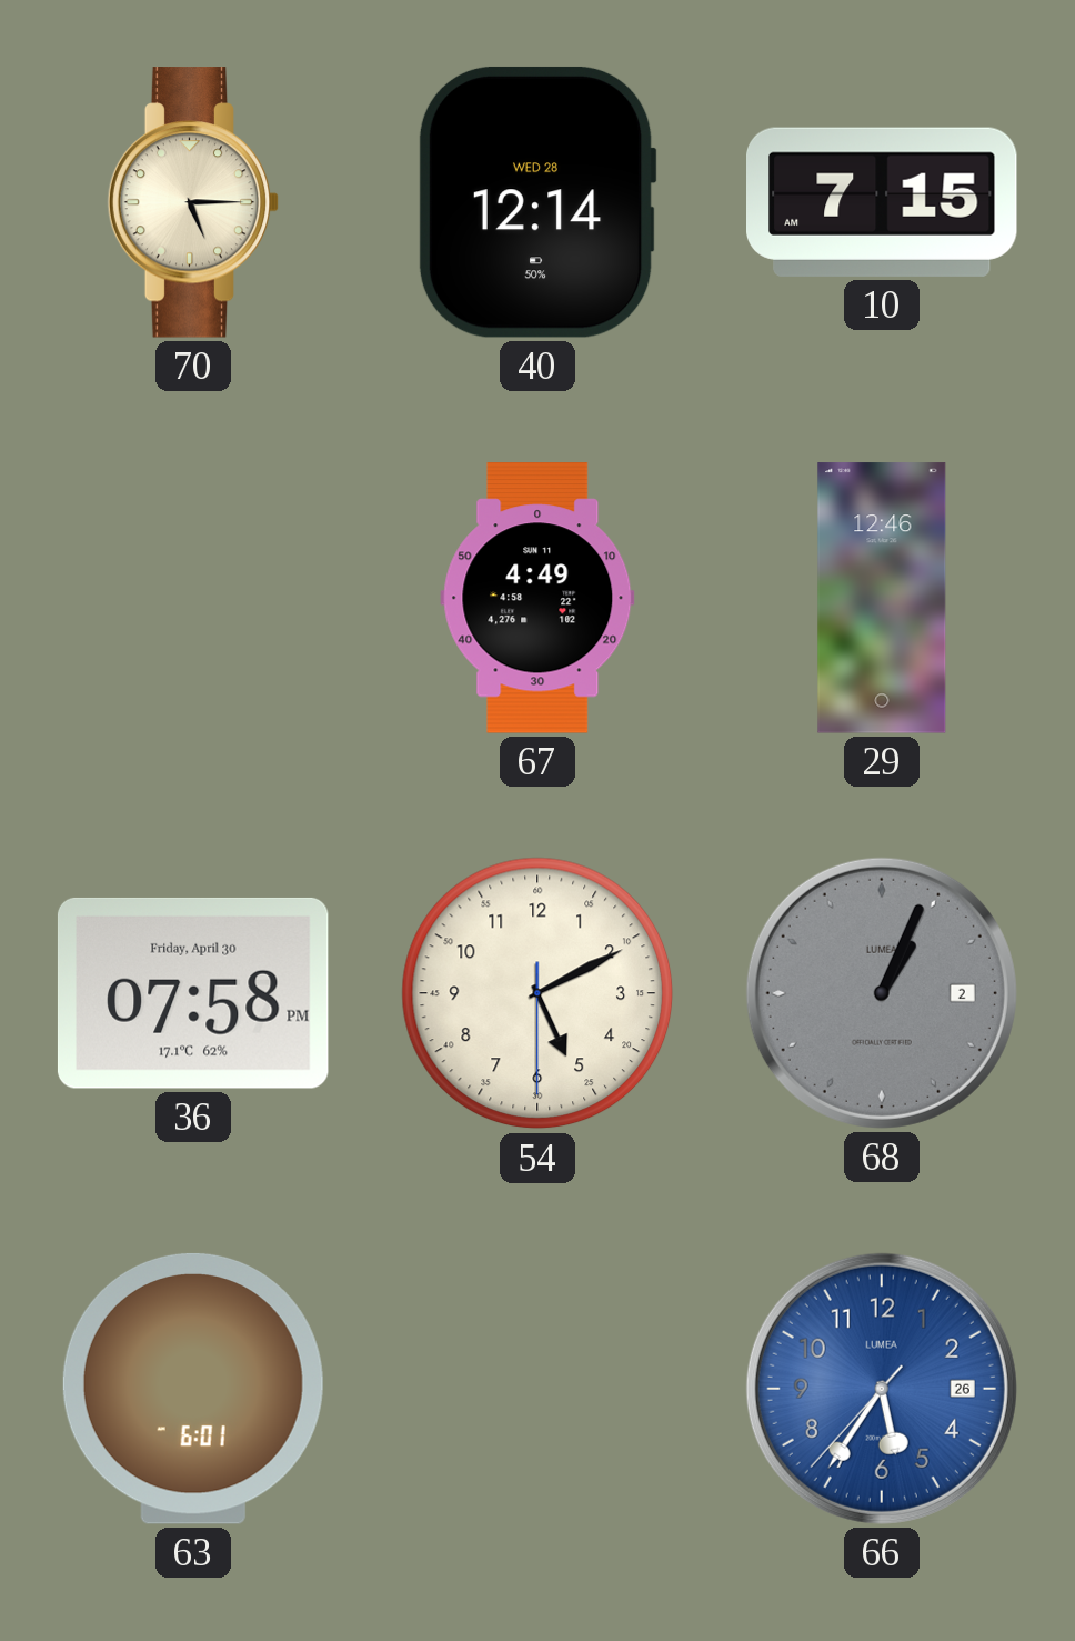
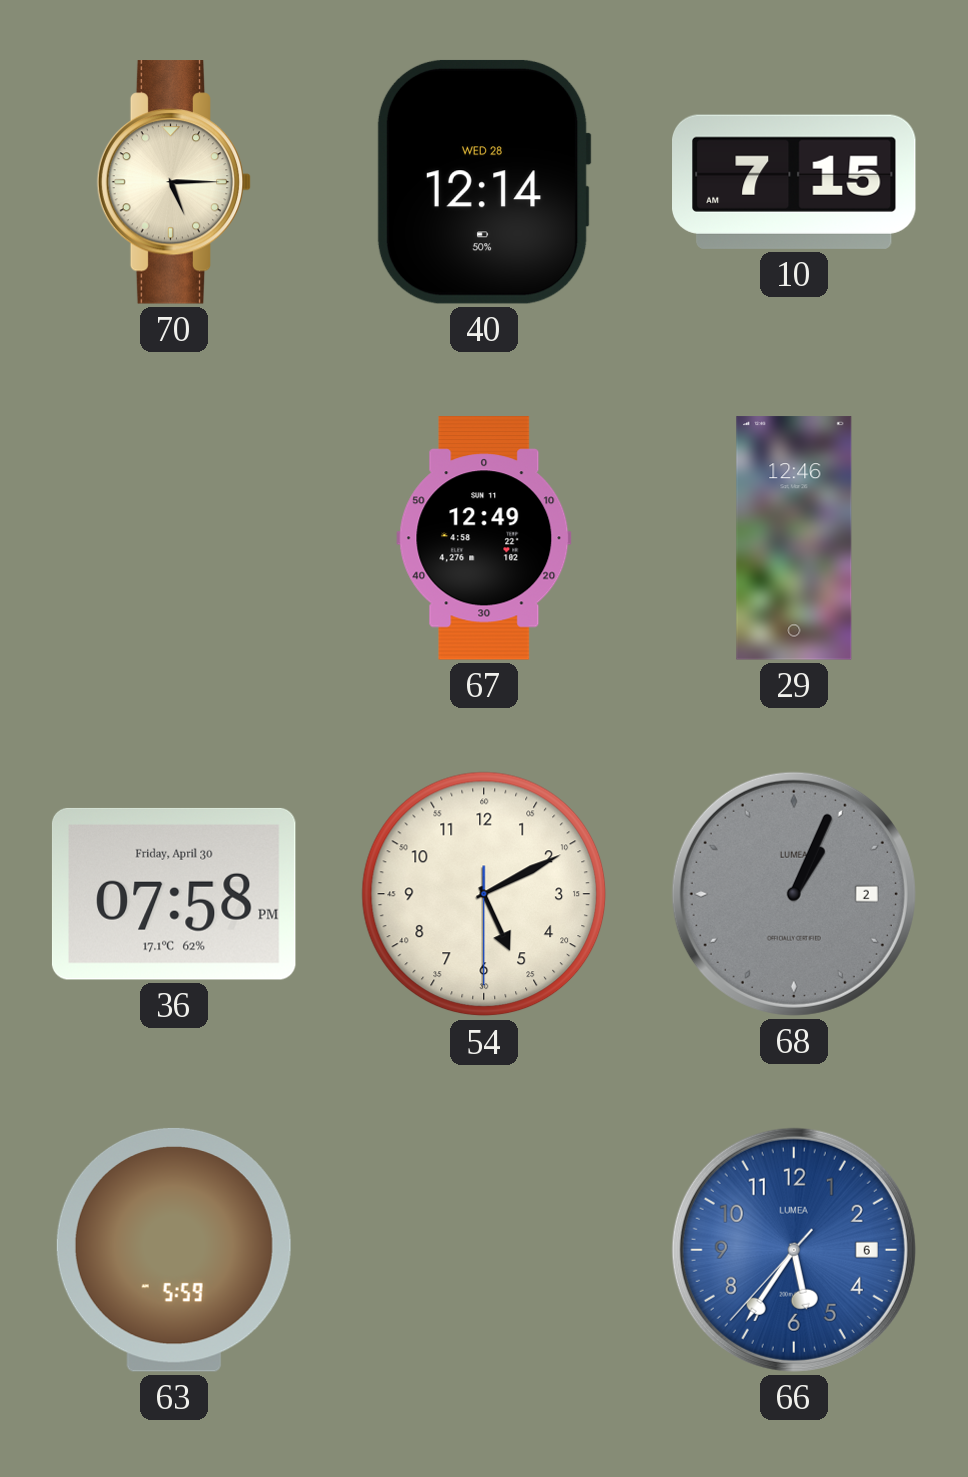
67: 4:49 -> 12:49 (484, 538)
63: 6:01 -> 5:59 (174, 1250)
66 date: 26 -> 6 (794, 1250)
